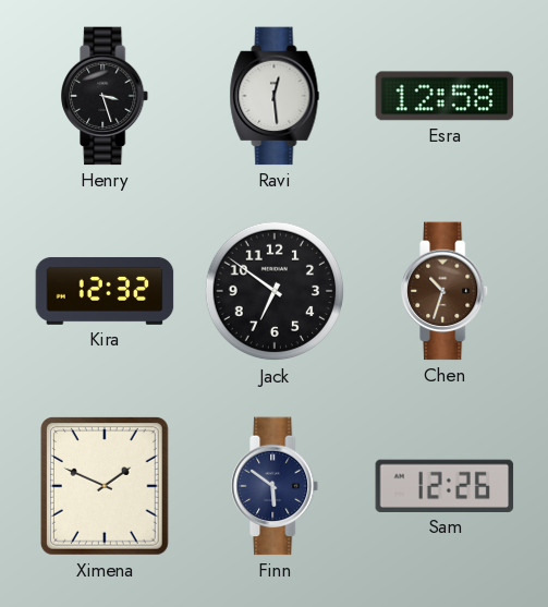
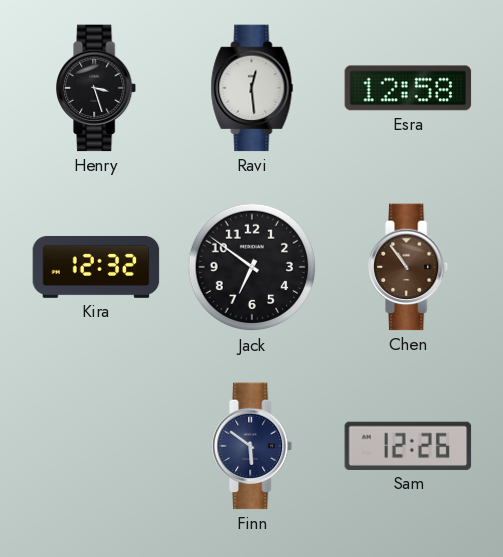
Chen: 10:33 -> 10:54 (409, 267)
Ximena: 1:49 -> none (106, 487)
